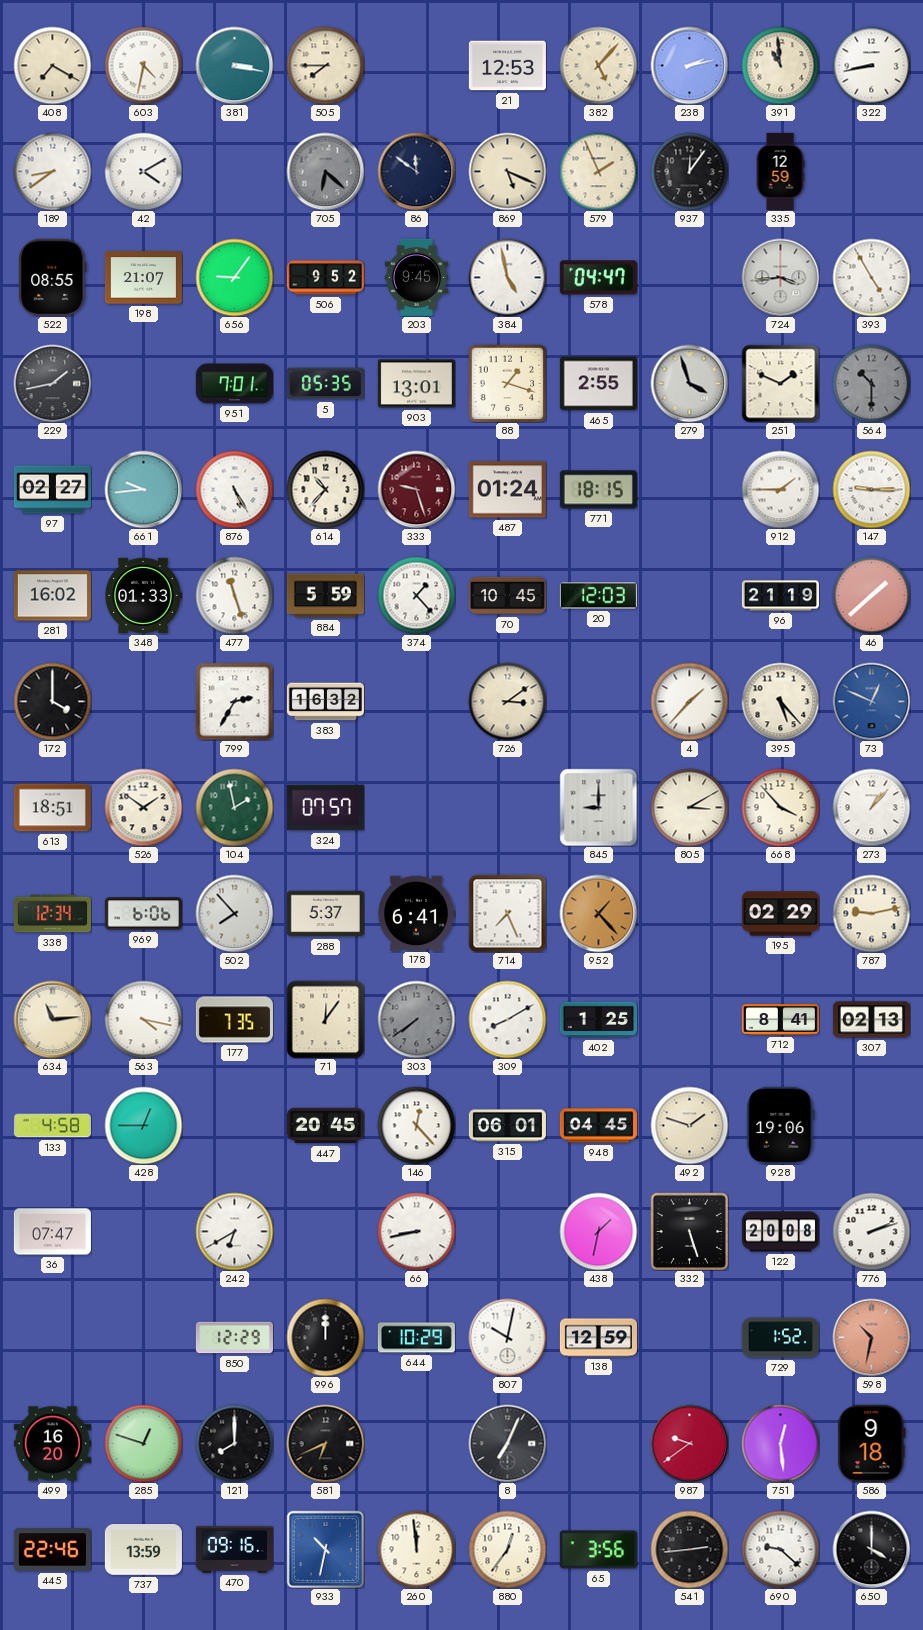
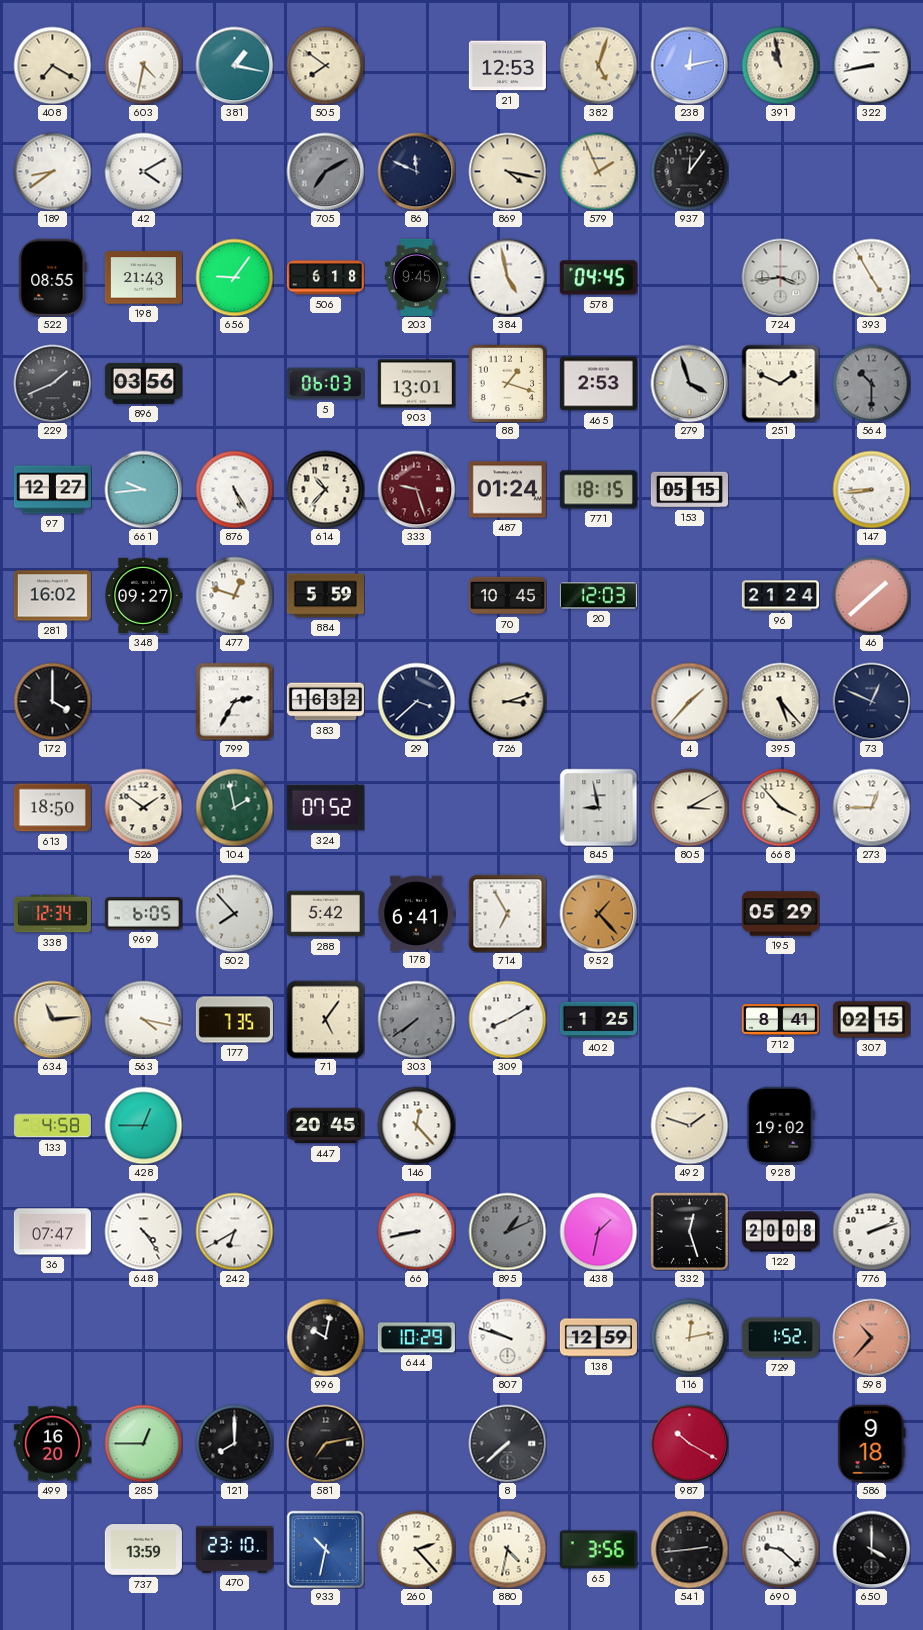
381: 3:17 -> 1:17 (234, 65)
505: 7:45 -> 7:51 (325, 65)
382: 5:07 -> 5:03 (598, 65)
238: 2:13 -> 12:13 (689, 65)
391: 10:59 -> 10:58 (780, 65)
705: 6:22 -> 7:10 (325, 171)
86: 11:51 -> 11:49 (416, 171)
869: 5:19 -> 4:17 (507, 171)
335: 12:59 -> none (780, 171)
198: 21:07 -> 21:43 (143, 278)
506: 9:52 -> 6:18 (325, 278)
578: 04:47 -> 04:45 (598, 278)
229: 1:43 -> 1:41 (52, 383)
896: none -> 03:56 (143, 383)
951: 7:01 -> none (234, 384)
5: 05:35 -> 06:03 (325, 384)
465: 2:55 -> 2:53 (598, 384)
97: 02:27 -> 12:27 (52, 490)
153: none -> 05:15 (689, 490)
912: 1:45 -> none (780, 489)
147: 9:15 -> 8:44 (871, 489)
348: 01:33 -> 09:27 (144, 595)
477: 11:27 -> 12:48 (234, 595)
374: 1:23 -> none (416, 595)
96: 21:19 -> 21:24 (780, 596)
29: none -> 3:38 (416, 701)
726: 3:09 -> 3:12 (507, 701)
73 dial: blue -> navy (871, 701)
613: 18:51 -> 18:50 (52, 808)
324: 07:57 -> 07:52 (325, 808)
845: 9:00 -> 8:58 (598, 807)
273: 1:07 -> 12:45 (871, 807)
969: 6:06 -> 6:05 (143, 914)
288: 5:37 -> 5:42 (325, 914)
714: 7:26 -> 6:55 (507, 913)
195: 02:29 -> 05:29 (780, 914)
787: 9:13 -> none (871, 913)
71: 12:06 -> 5:06 (325, 1019)
307: 02:13 -> 02:15 (871, 1020)
315: 06:01 -> none (507, 1126)
948: 04:45 -> none (598, 1126)
928: 19:06 -> 19:02 (781, 1125)
648: none -> 4:24 (143, 1231)
895: none -> 1:11 (507, 1231)
332: 5:27 -> 12:27 (689, 1231)
850: 12:29 -> none (234, 1338)
996: 12:00 -> 10:02 (325, 1337)
807: 10:02 -> 9:48 (507, 1337)
116: none -> 12:13 (689, 1337)
598: 10:32 -> 10:37 (871, 1337)
285: 12:48 -> 12:45 (143, 1443)
581: 6:41 -> 7:13 (325, 1443)
8: 7:04 -> 7:38 (507, 1443)
987: 9:39 -> 10:20 (689, 1443)
751: 12:29 -> none (780, 1443)
445: 22:46 -> none (52, 1550)
470: 09:16 -> 23:10 (234, 1549)
260: 11:59 -> 2:23 (416, 1549)
880: 12:36 -> 4:32 (507, 1549)
